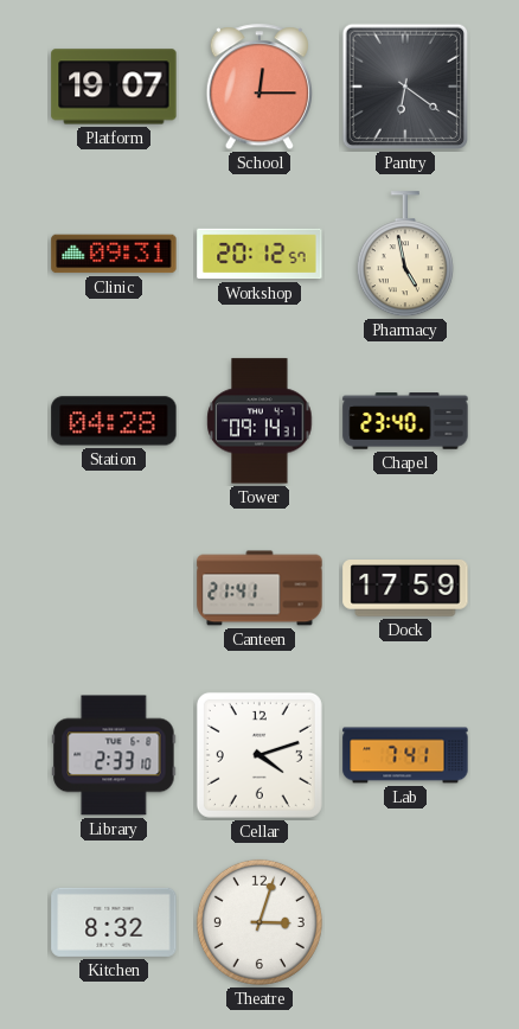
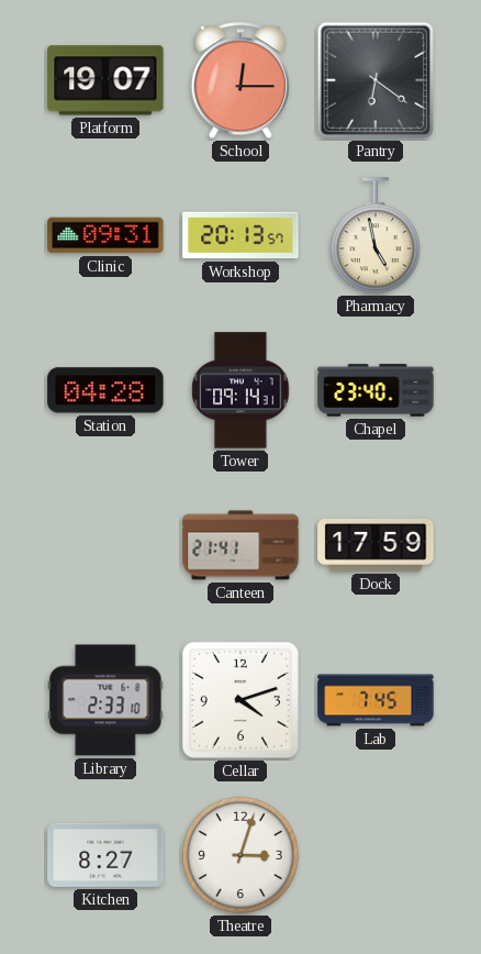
Workshop: 20:12 -> 20:13 (240, 235)
Lab: 7:41 -> 7:45 (376, 700)
Kitchen: 8:32 -> 8:27 (105, 855)
